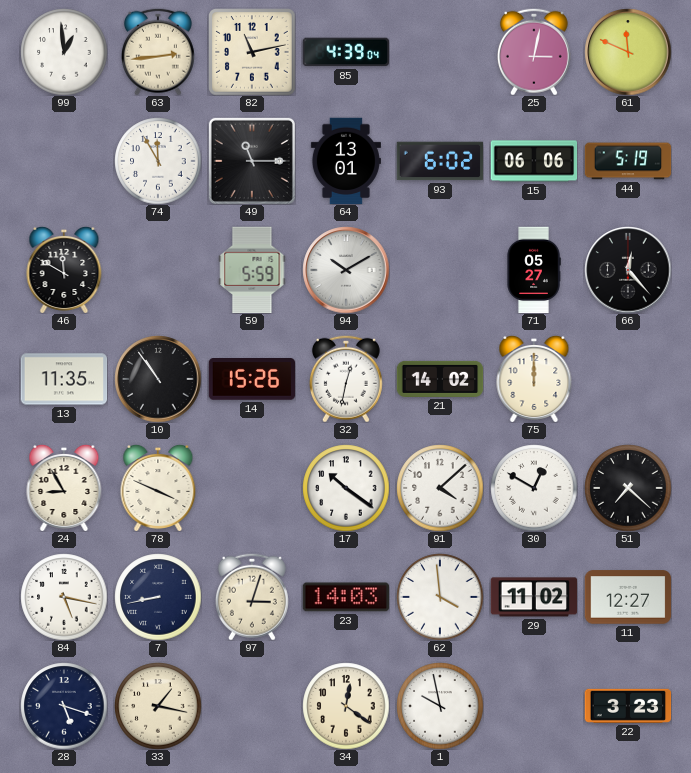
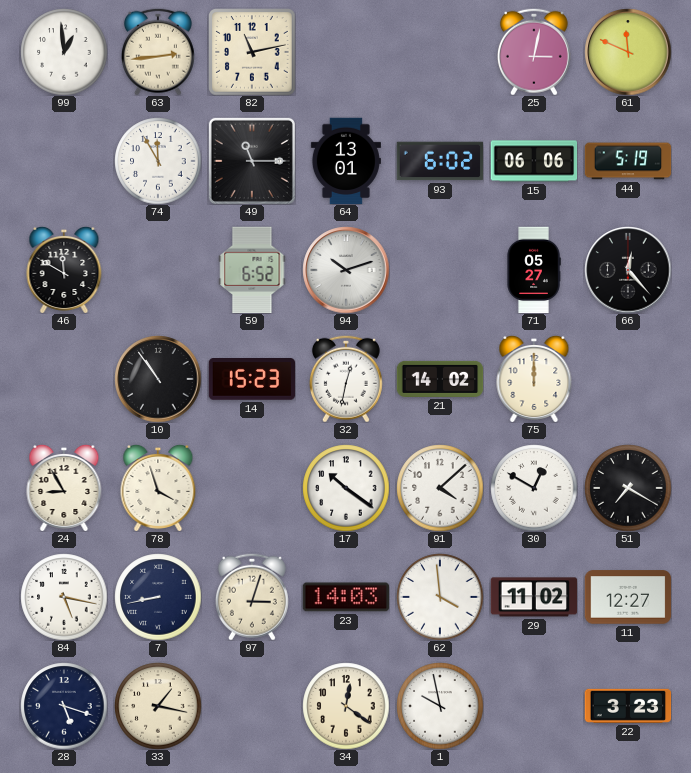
85: 4:39 -> none (346, 52)
59: 5:59 -> 6:52 (252, 270)
94: 10:10 -> 10:12 (346, 270)
13: 11:35 -> none (64, 379)
14: 15:26 -> 15:23 (252, 379)
78: 3:49 -> 3:57 (158, 488)
51: 7:22 -> 7:20 (628, 488)
